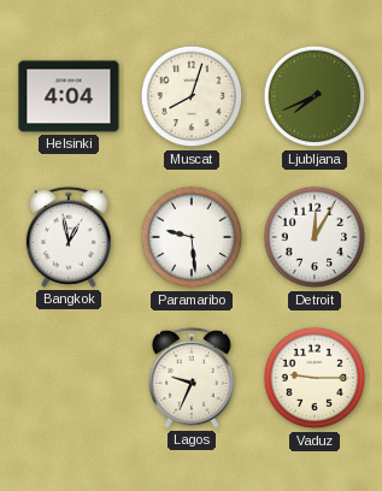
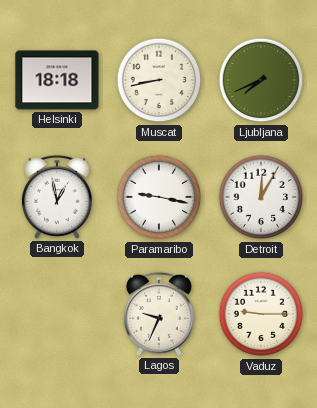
Helsinki: 4:04 -> 18:18 (57, 80)
Muscat: 8:03 -> 8:43 (159, 80)
Paramaribo: 9:29 -> 9:17 (159, 197)
